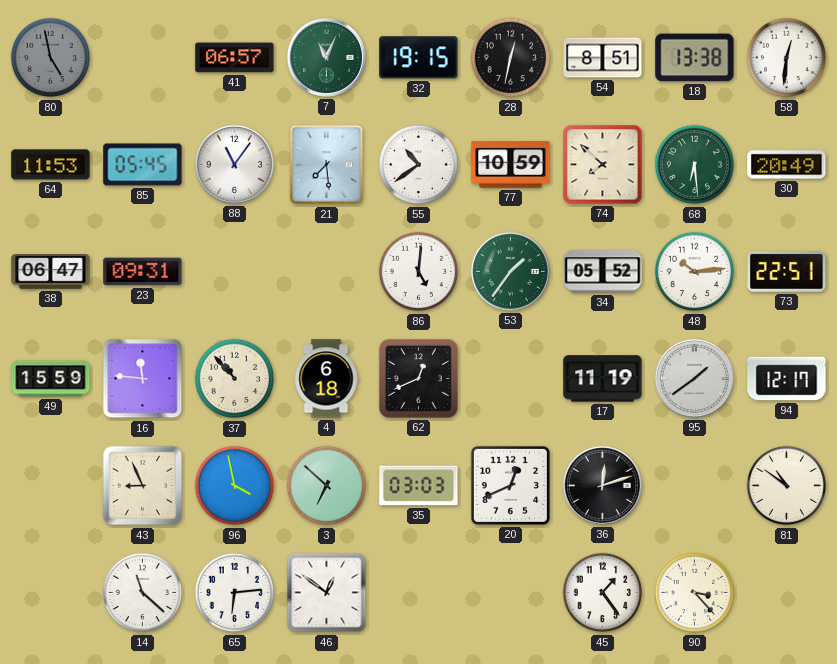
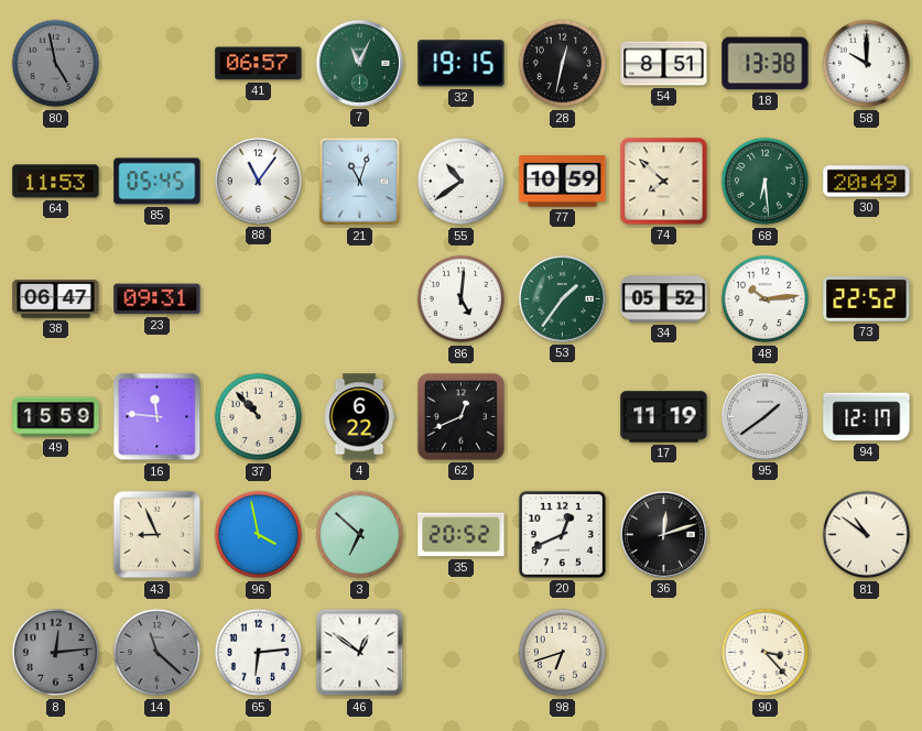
58: 12:31 -> 10:00 (867, 64)
21: 7:29 -> 11:03 (360, 182)
73: 22:51 -> 22:52 (867, 299)
4: 6:18 -> 6:22 (359, 417)
35: 03:03 -> 20:52 (462, 535)
8: none -> 12:14 (56, 653)
14 dial: white -> grey (158, 653)
98: none -> 6:42 (563, 653)
45: 1:24 -> none (603, 593)
